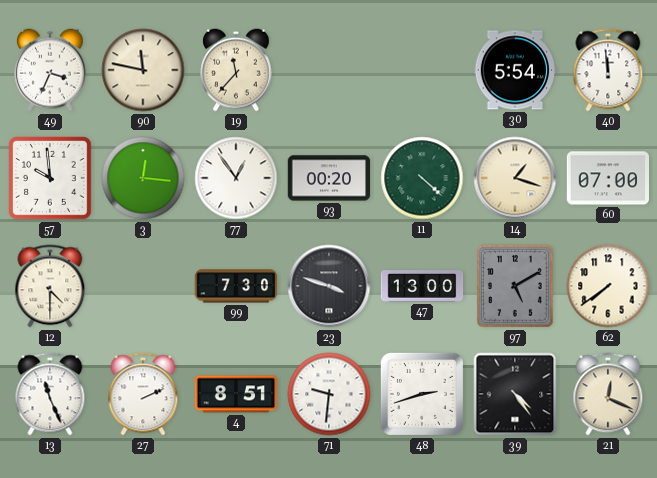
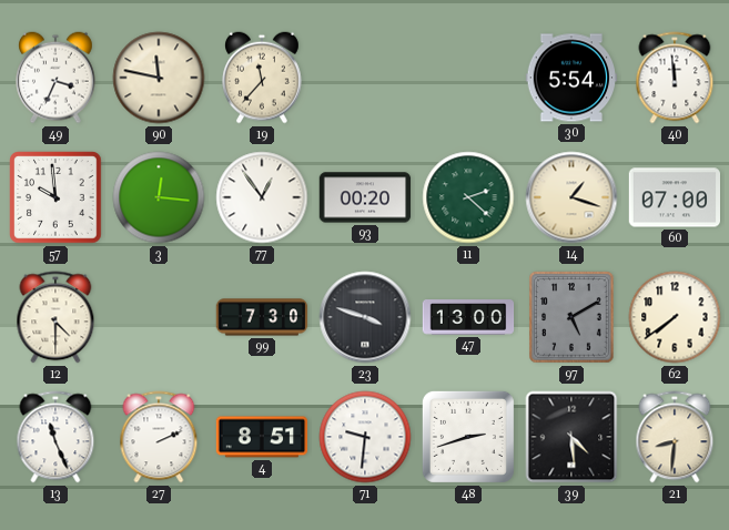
11: 4:22 -> 2:22 (468, 197)
39: 4:24 -> 4:29 (571, 437)
21: 12:19 -> 8:31 (675, 437)
